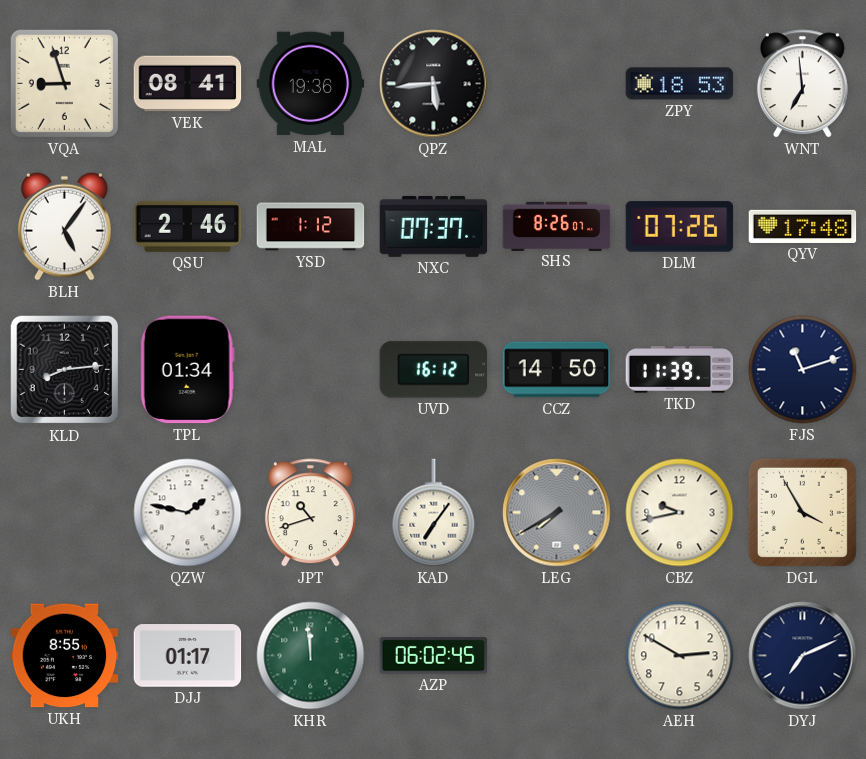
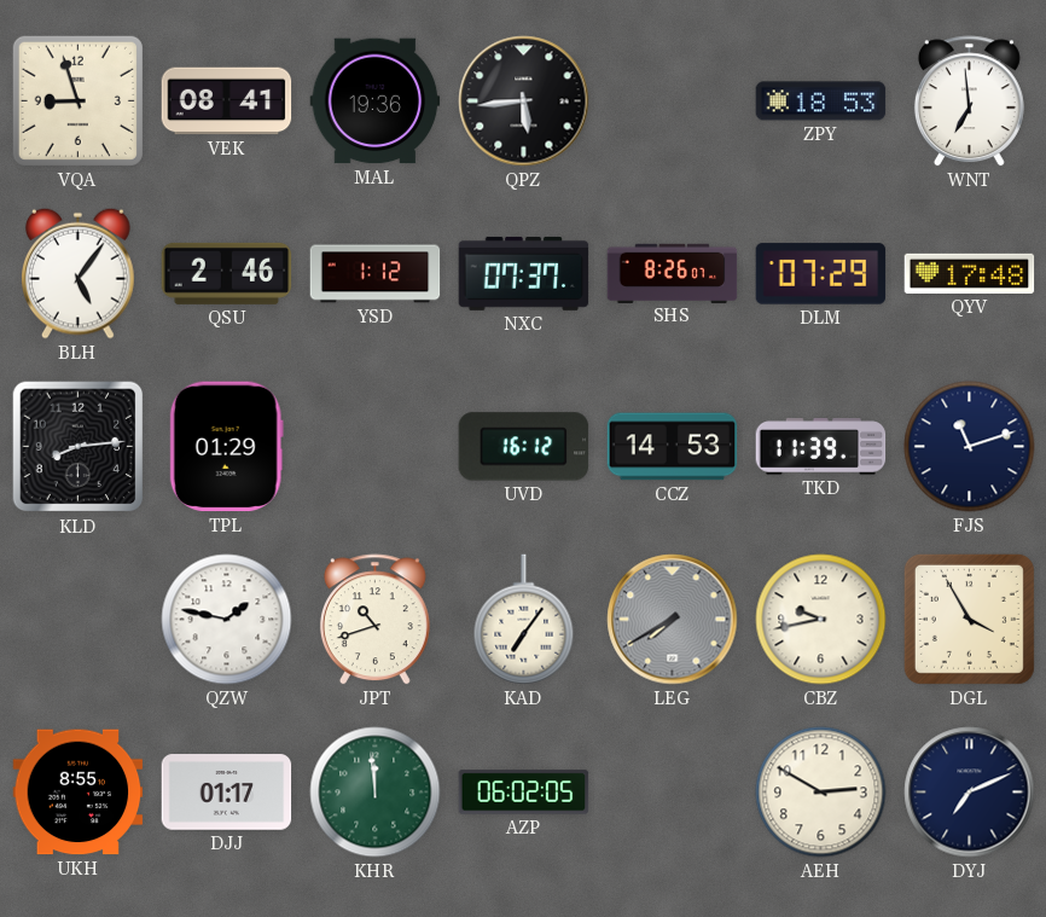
DLM: 07:26 -> 07:29 (821, 274)
TPL: 01:34 -> 01:29 (226, 447)
CCZ: 14:50 -> 14:53 (673, 447)
AZP: 06:02:45 -> 06:02:05 (524, 793)
